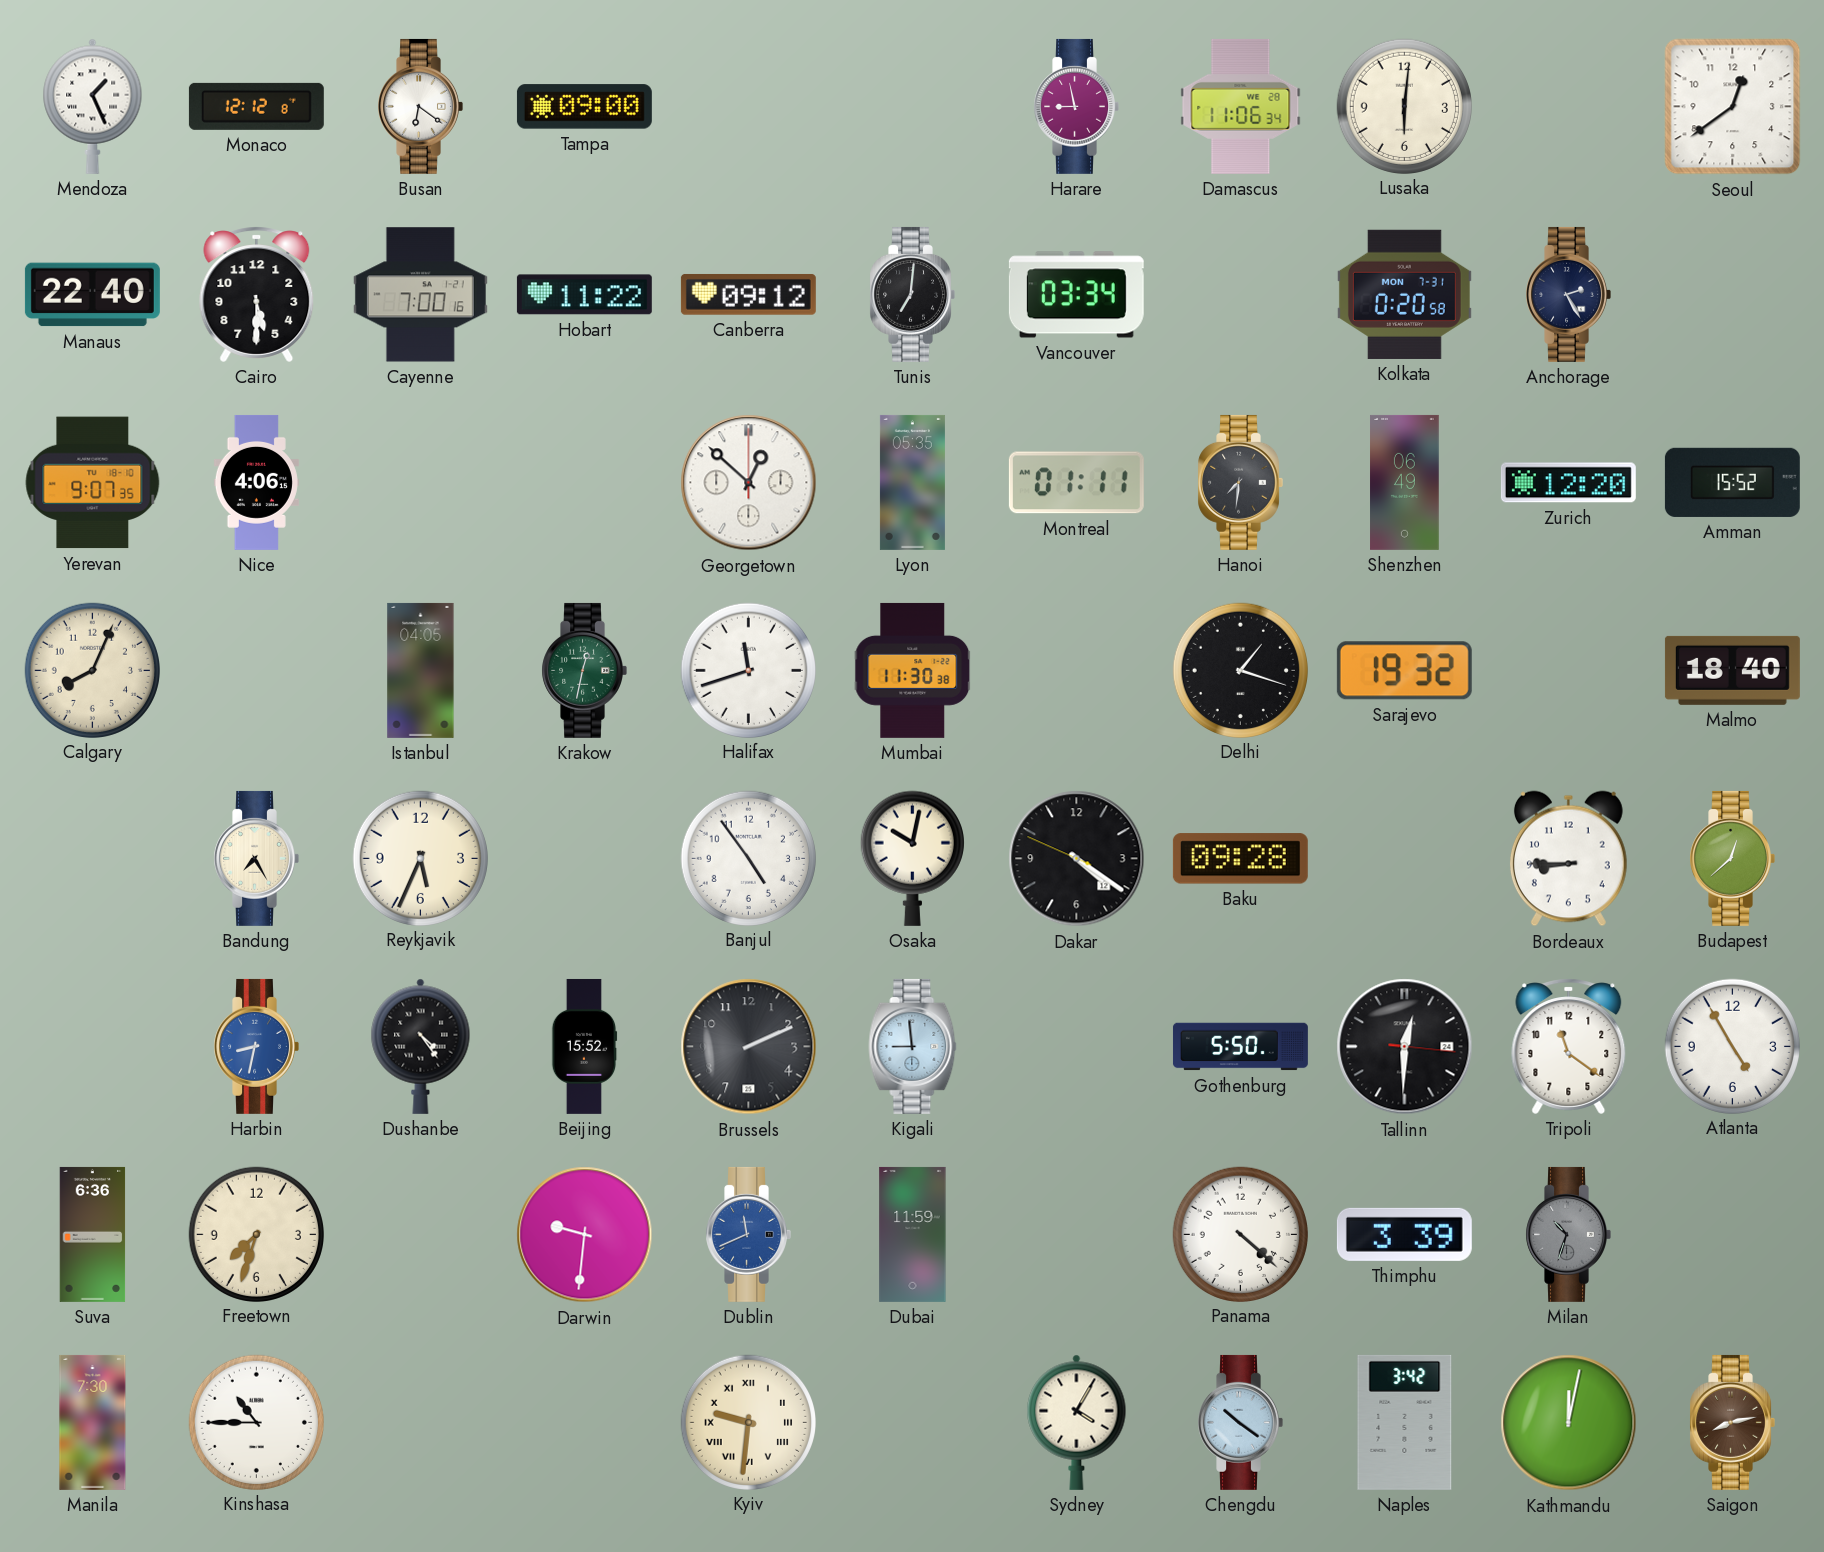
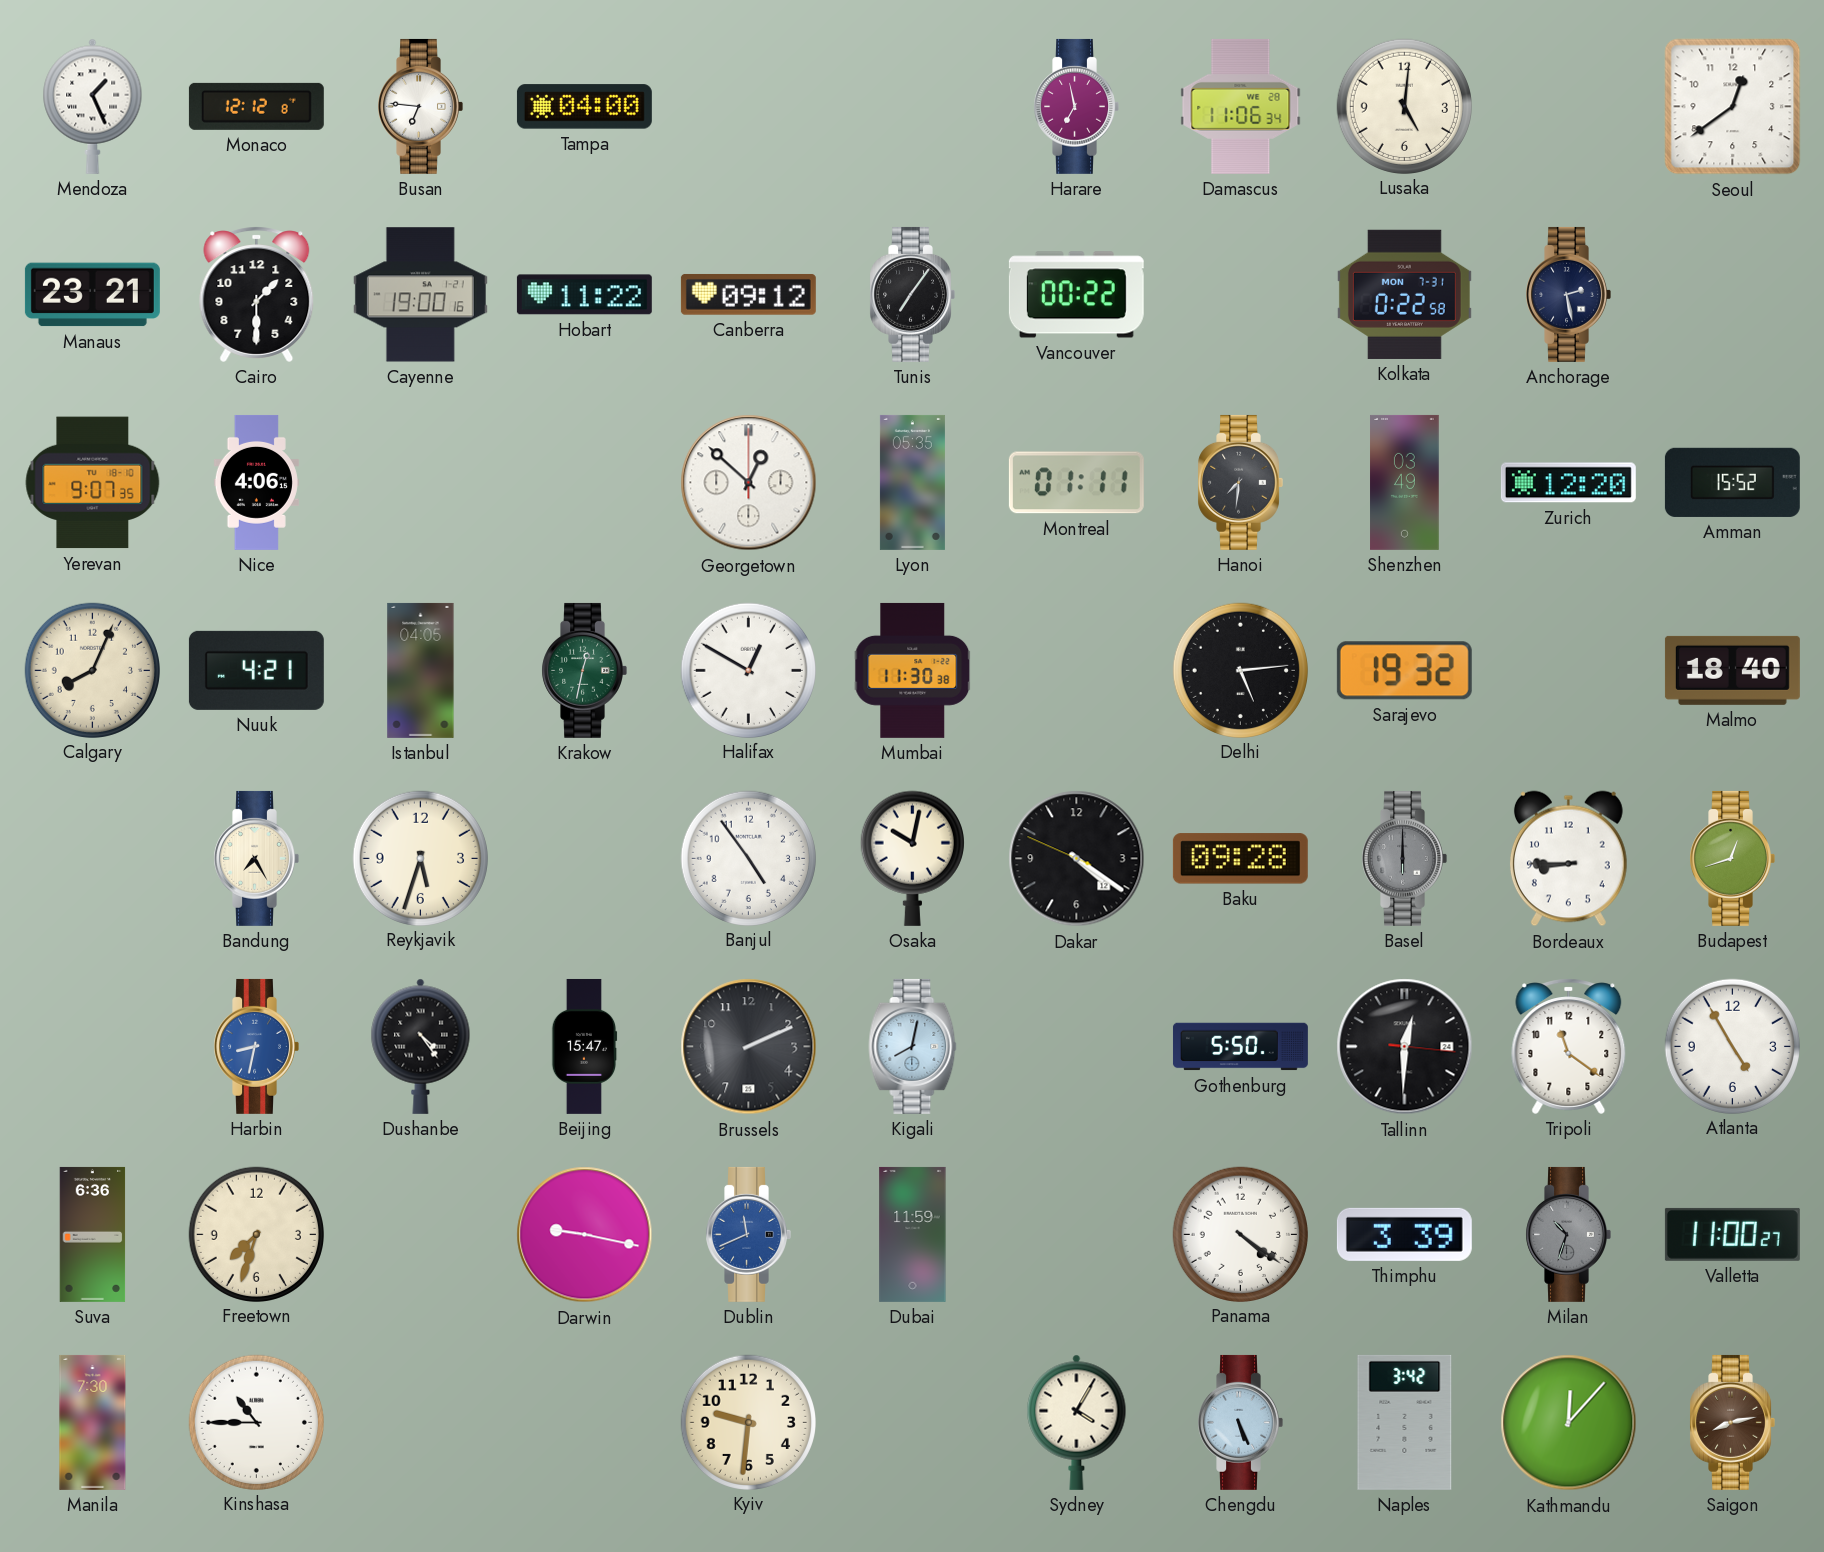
Busan: 6:21 -> 6:46 (420, 106)
Tampa: 09:00 -> 04:00 (584, 107)
Harare: 8:58 -> 6:58 (1076, 106)
Lusaka: 6:01 -> 5:01 (1404, 106)
Manaus: 22:40 -> 23:21 (92, 295)
Cairo: 5:30 -> 1:30 (257, 294)
Cayenne: 7:00 -> 19:00 (420, 295)
Tunis: 7:01 -> 7:06 (912, 294)
Vancouver: 03:34 -> 00:22 (1076, 295)
Kolkata: 0:20 -> 0:22 (1404, 294)
Anchorage: 2:25 -> 2:28 (1568, 294)
Shenzhen: 06:49 -> 03:49 (1405, 482)
Nuuk: none -> 4:21 (256, 670)
Halifax: 11:42 -> 12:50 (748, 670)
Delhi: 1:18 -> 5:14 (1240, 670)
Reykjavik: 5:34 -> 5:33 (420, 858)
Basel: none -> 6:00 (1404, 858)
Budapest: 12:38 -> 12:42 (1732, 858)
Beijing: 15:52 -> 15:47 (584, 1046)
Kigali: 8:59 -> 8:02 (913, 1046)
Darwin: 9:31 -> 9:17 (585, 1235)
Panama: 4:22 -> 4:21 (1240, 1234)
Valletta: none -> 11:00 (1732, 1234)
Kyiv numerals: Roman -> Arabic (748, 1422)
Chengdu: 10:21 -> 5:26 (1240, 1422)
Kathmandu: 12:02 -> 12:07 (1569, 1423)
